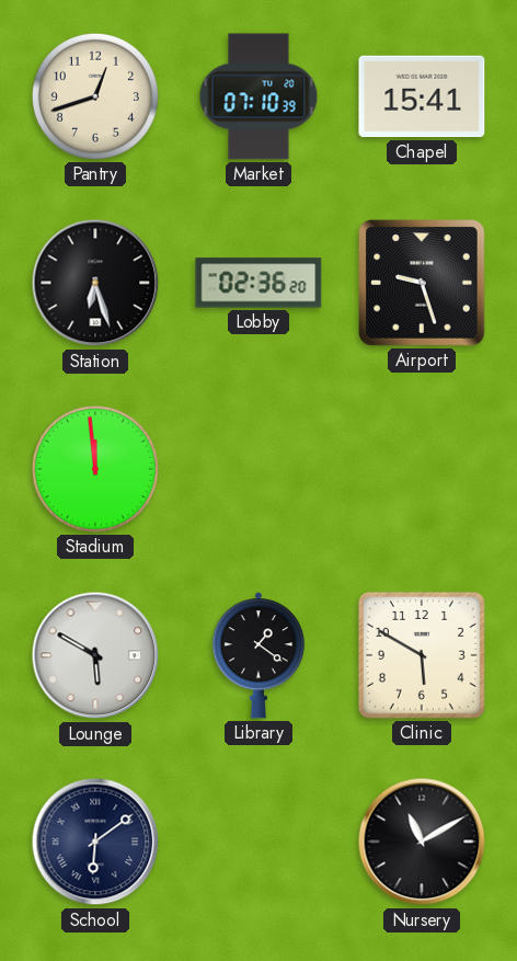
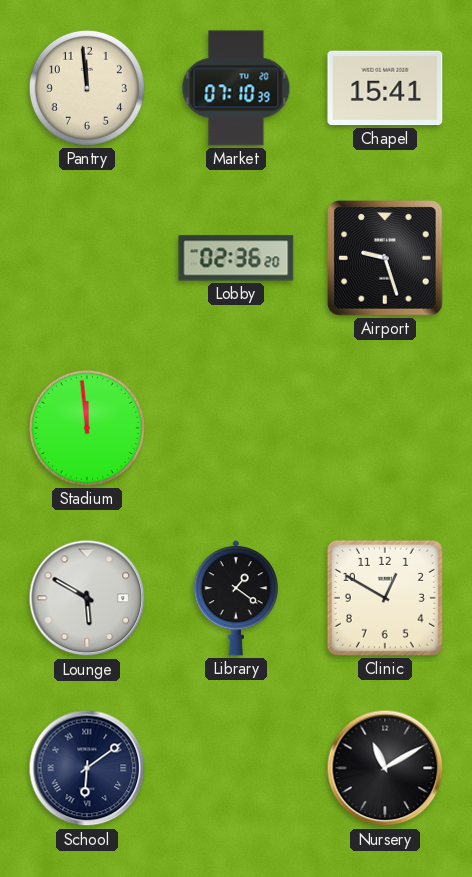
Pantry: 12:42 -> 11:59 (87, 88)
Station: 6:27 -> none (95, 283)
Clinic: 5:50 -> 12:50 (385, 598)
